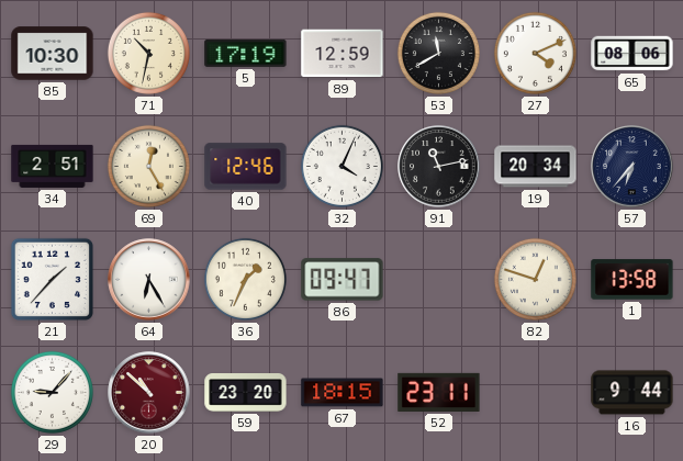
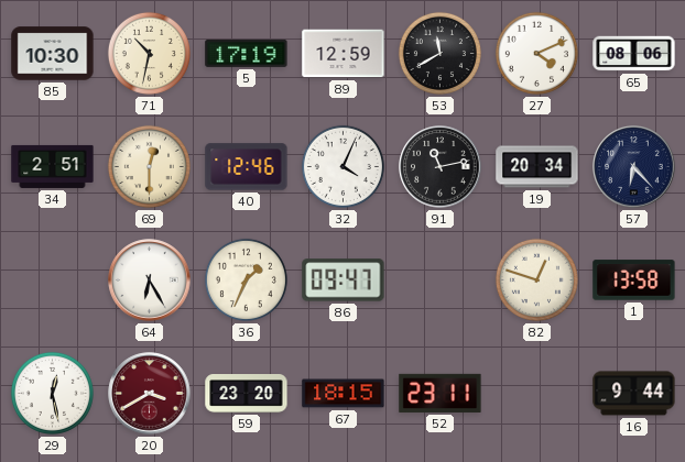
69: 12:25 -> 12:30 (149, 166)
57: 6:37 -> 6:23 (634, 167)
21: 1:37 -> none (52, 279)
29: 9:07 -> 12:28 (52, 393)
20: 10:52 -> 3:40 (150, 394)
